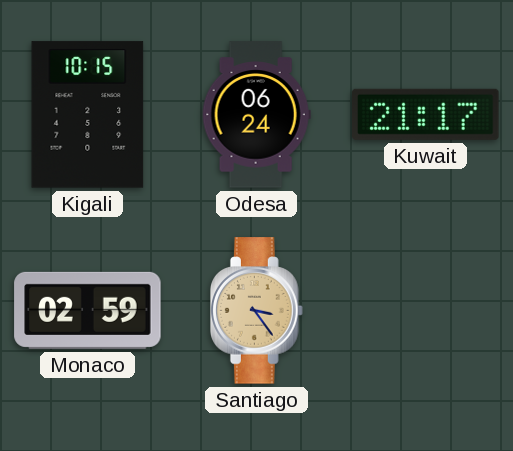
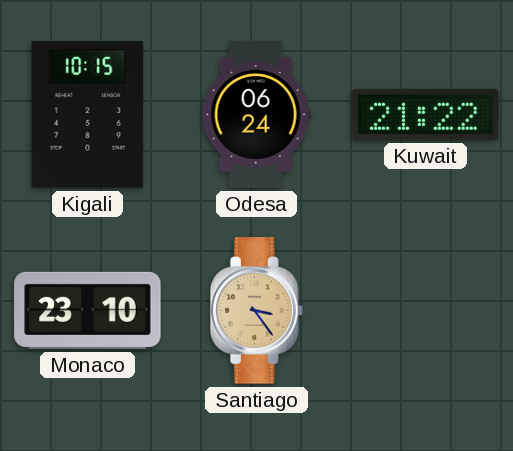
Kuwait: 21:17 -> 21:22 (426, 114)
Monaco: 02:59 -> 23:10 (88, 310)
